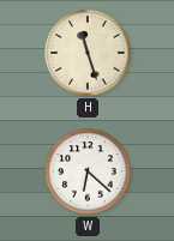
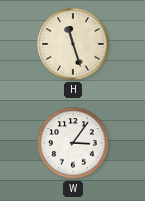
W: 6:22 -> 3:06 (73, 143)
